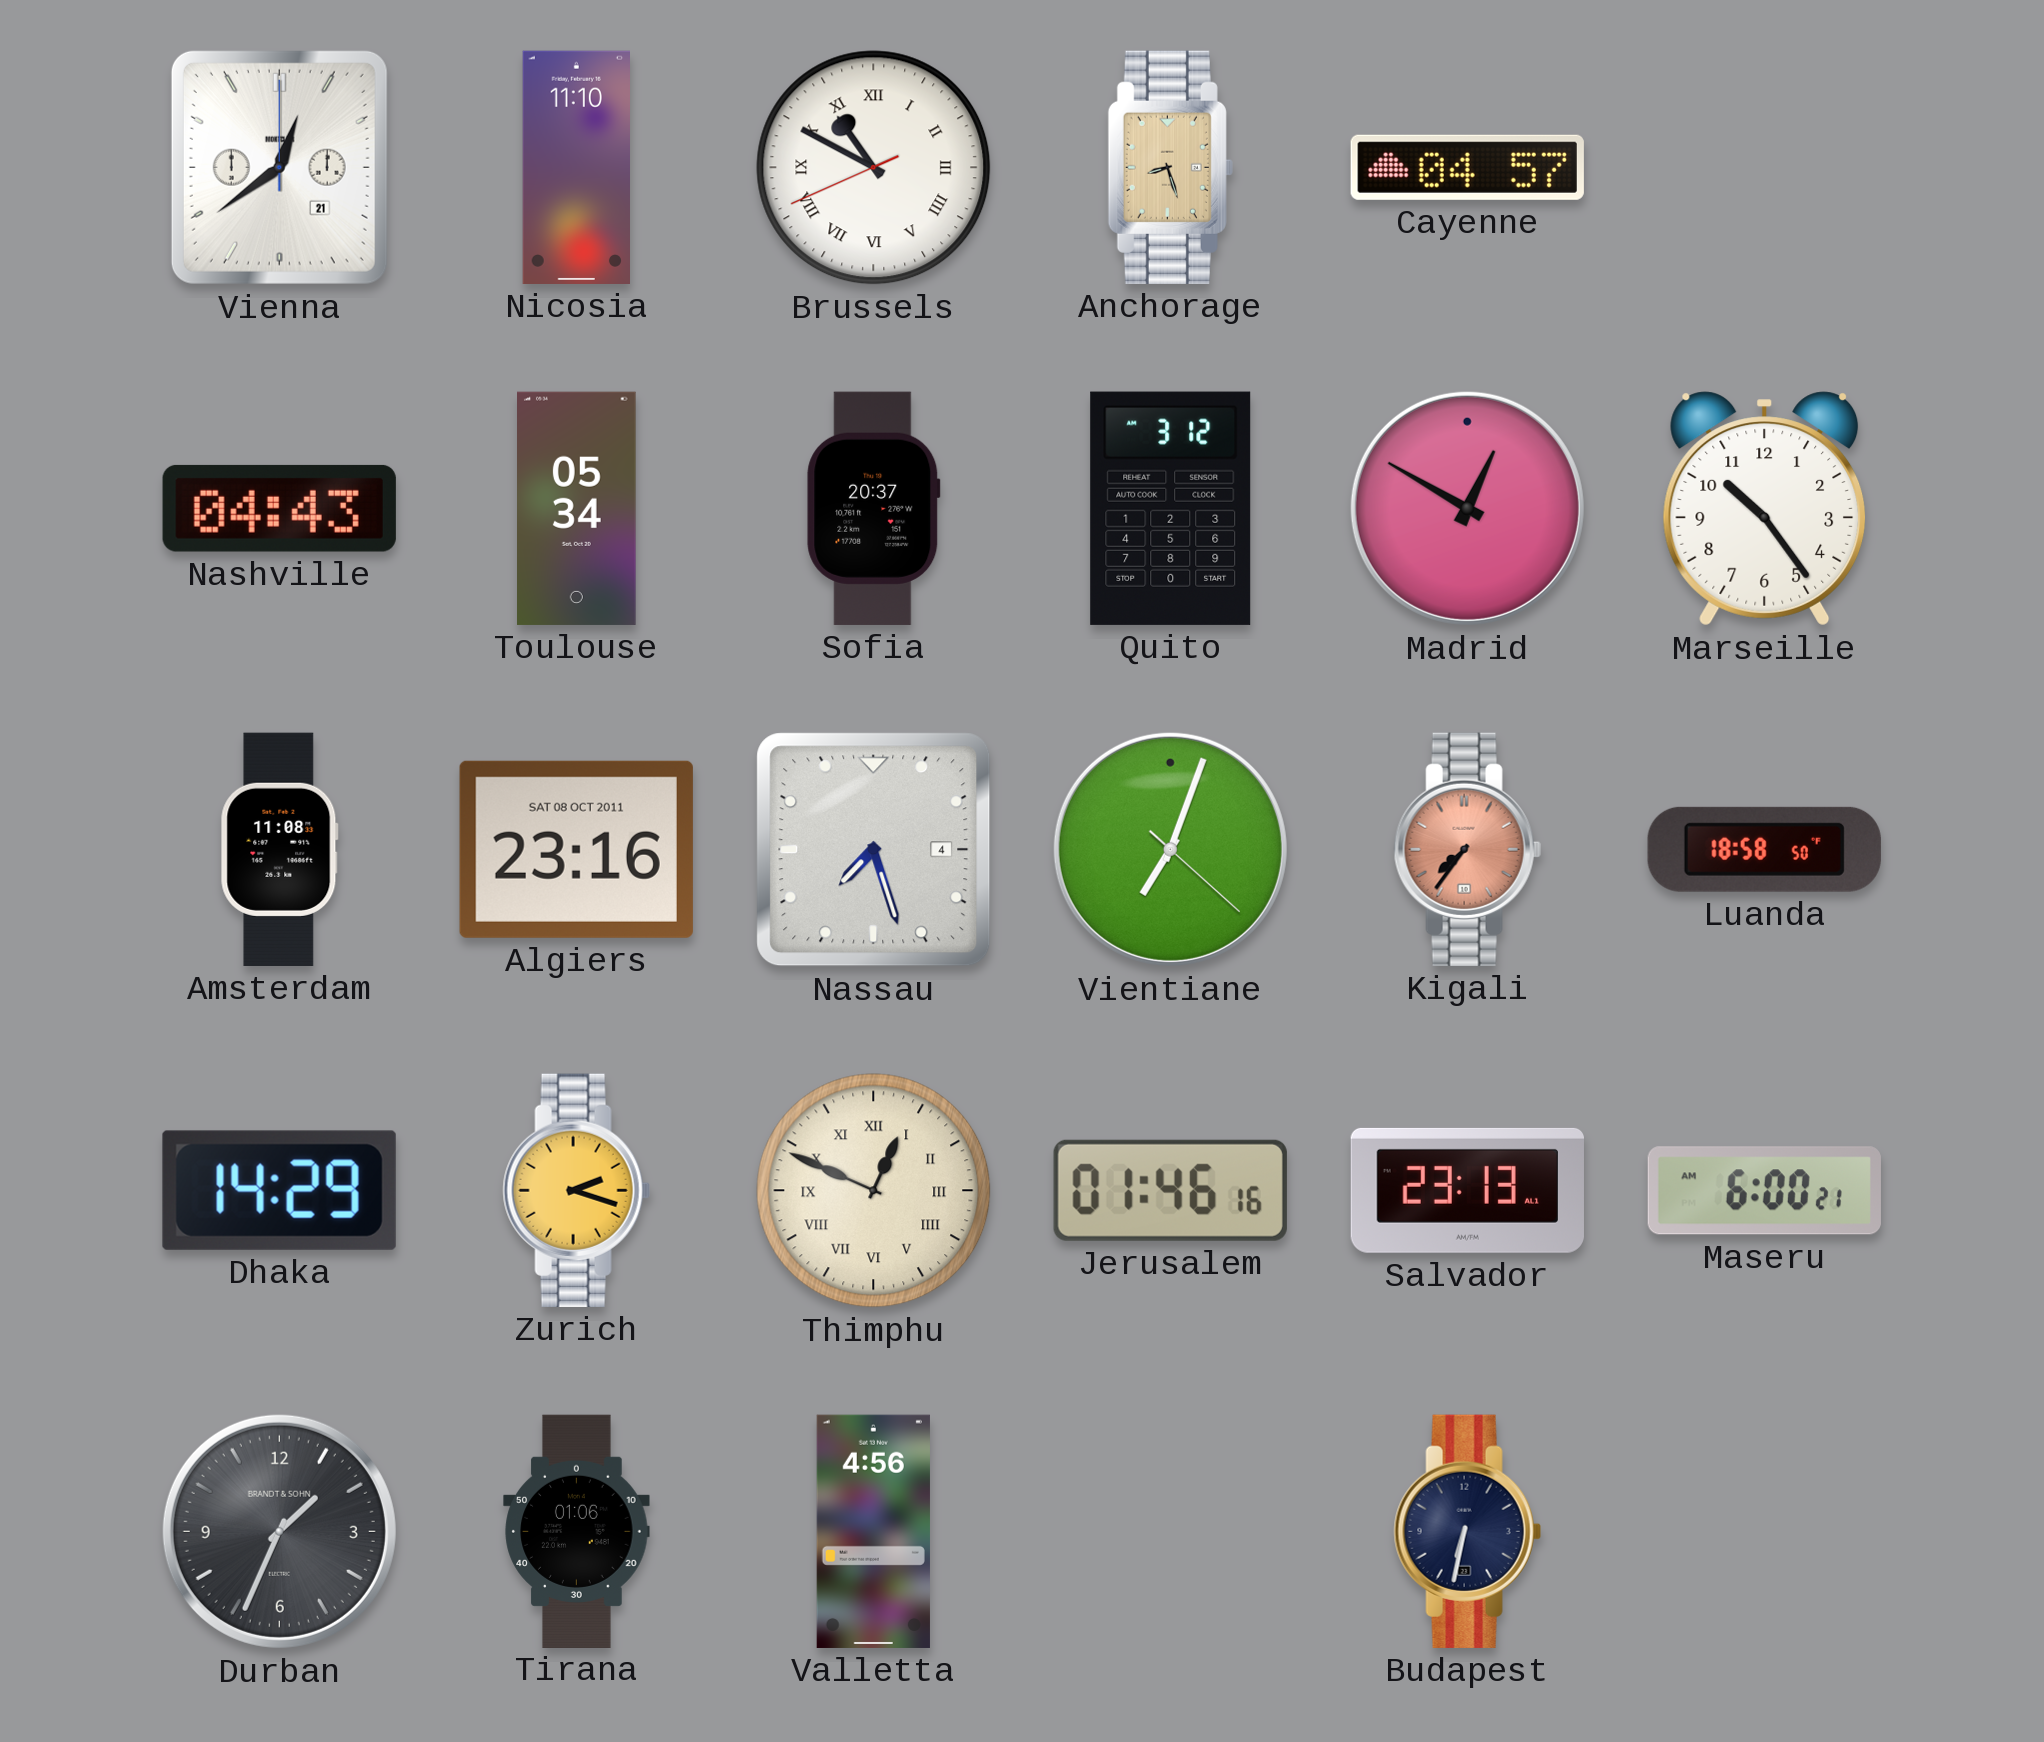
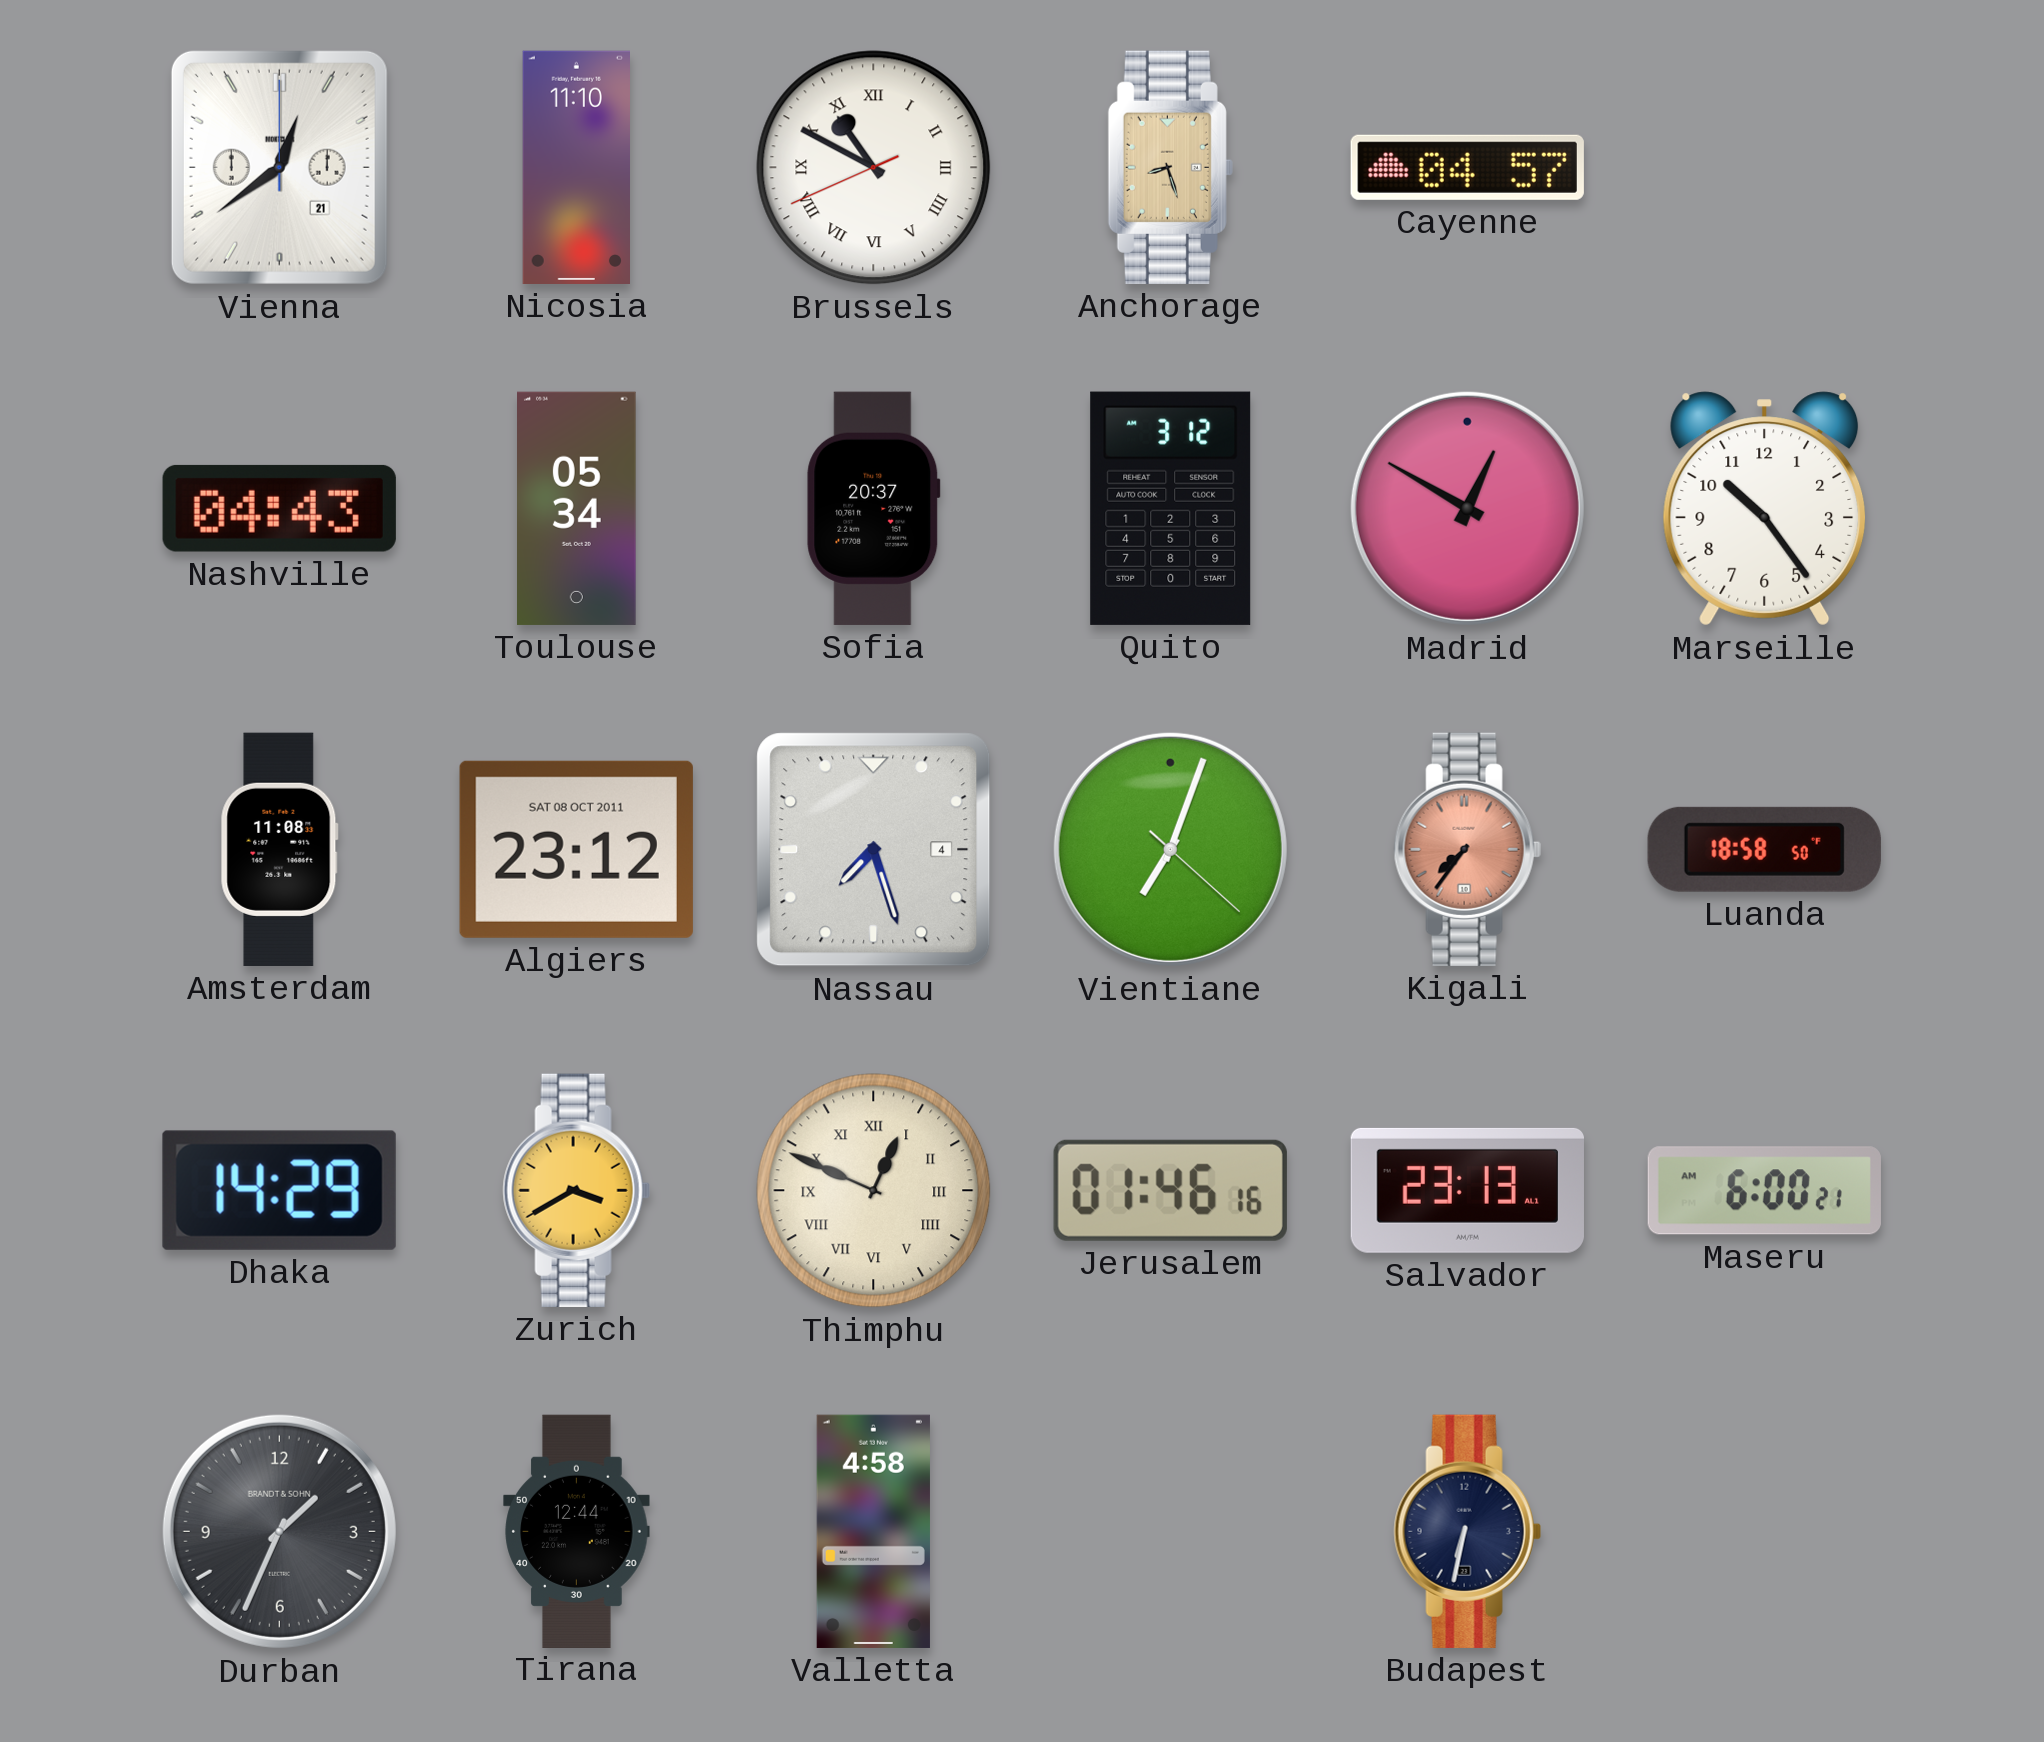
Algiers: 23:16 -> 23:12 (576, 849)
Zurich: 2:18 -> 3:40 (576, 1190)
Tirana: 01:06 -> 12:44 (577, 1531)
Valletta: 4:56 -> 4:58 (873, 1531)
